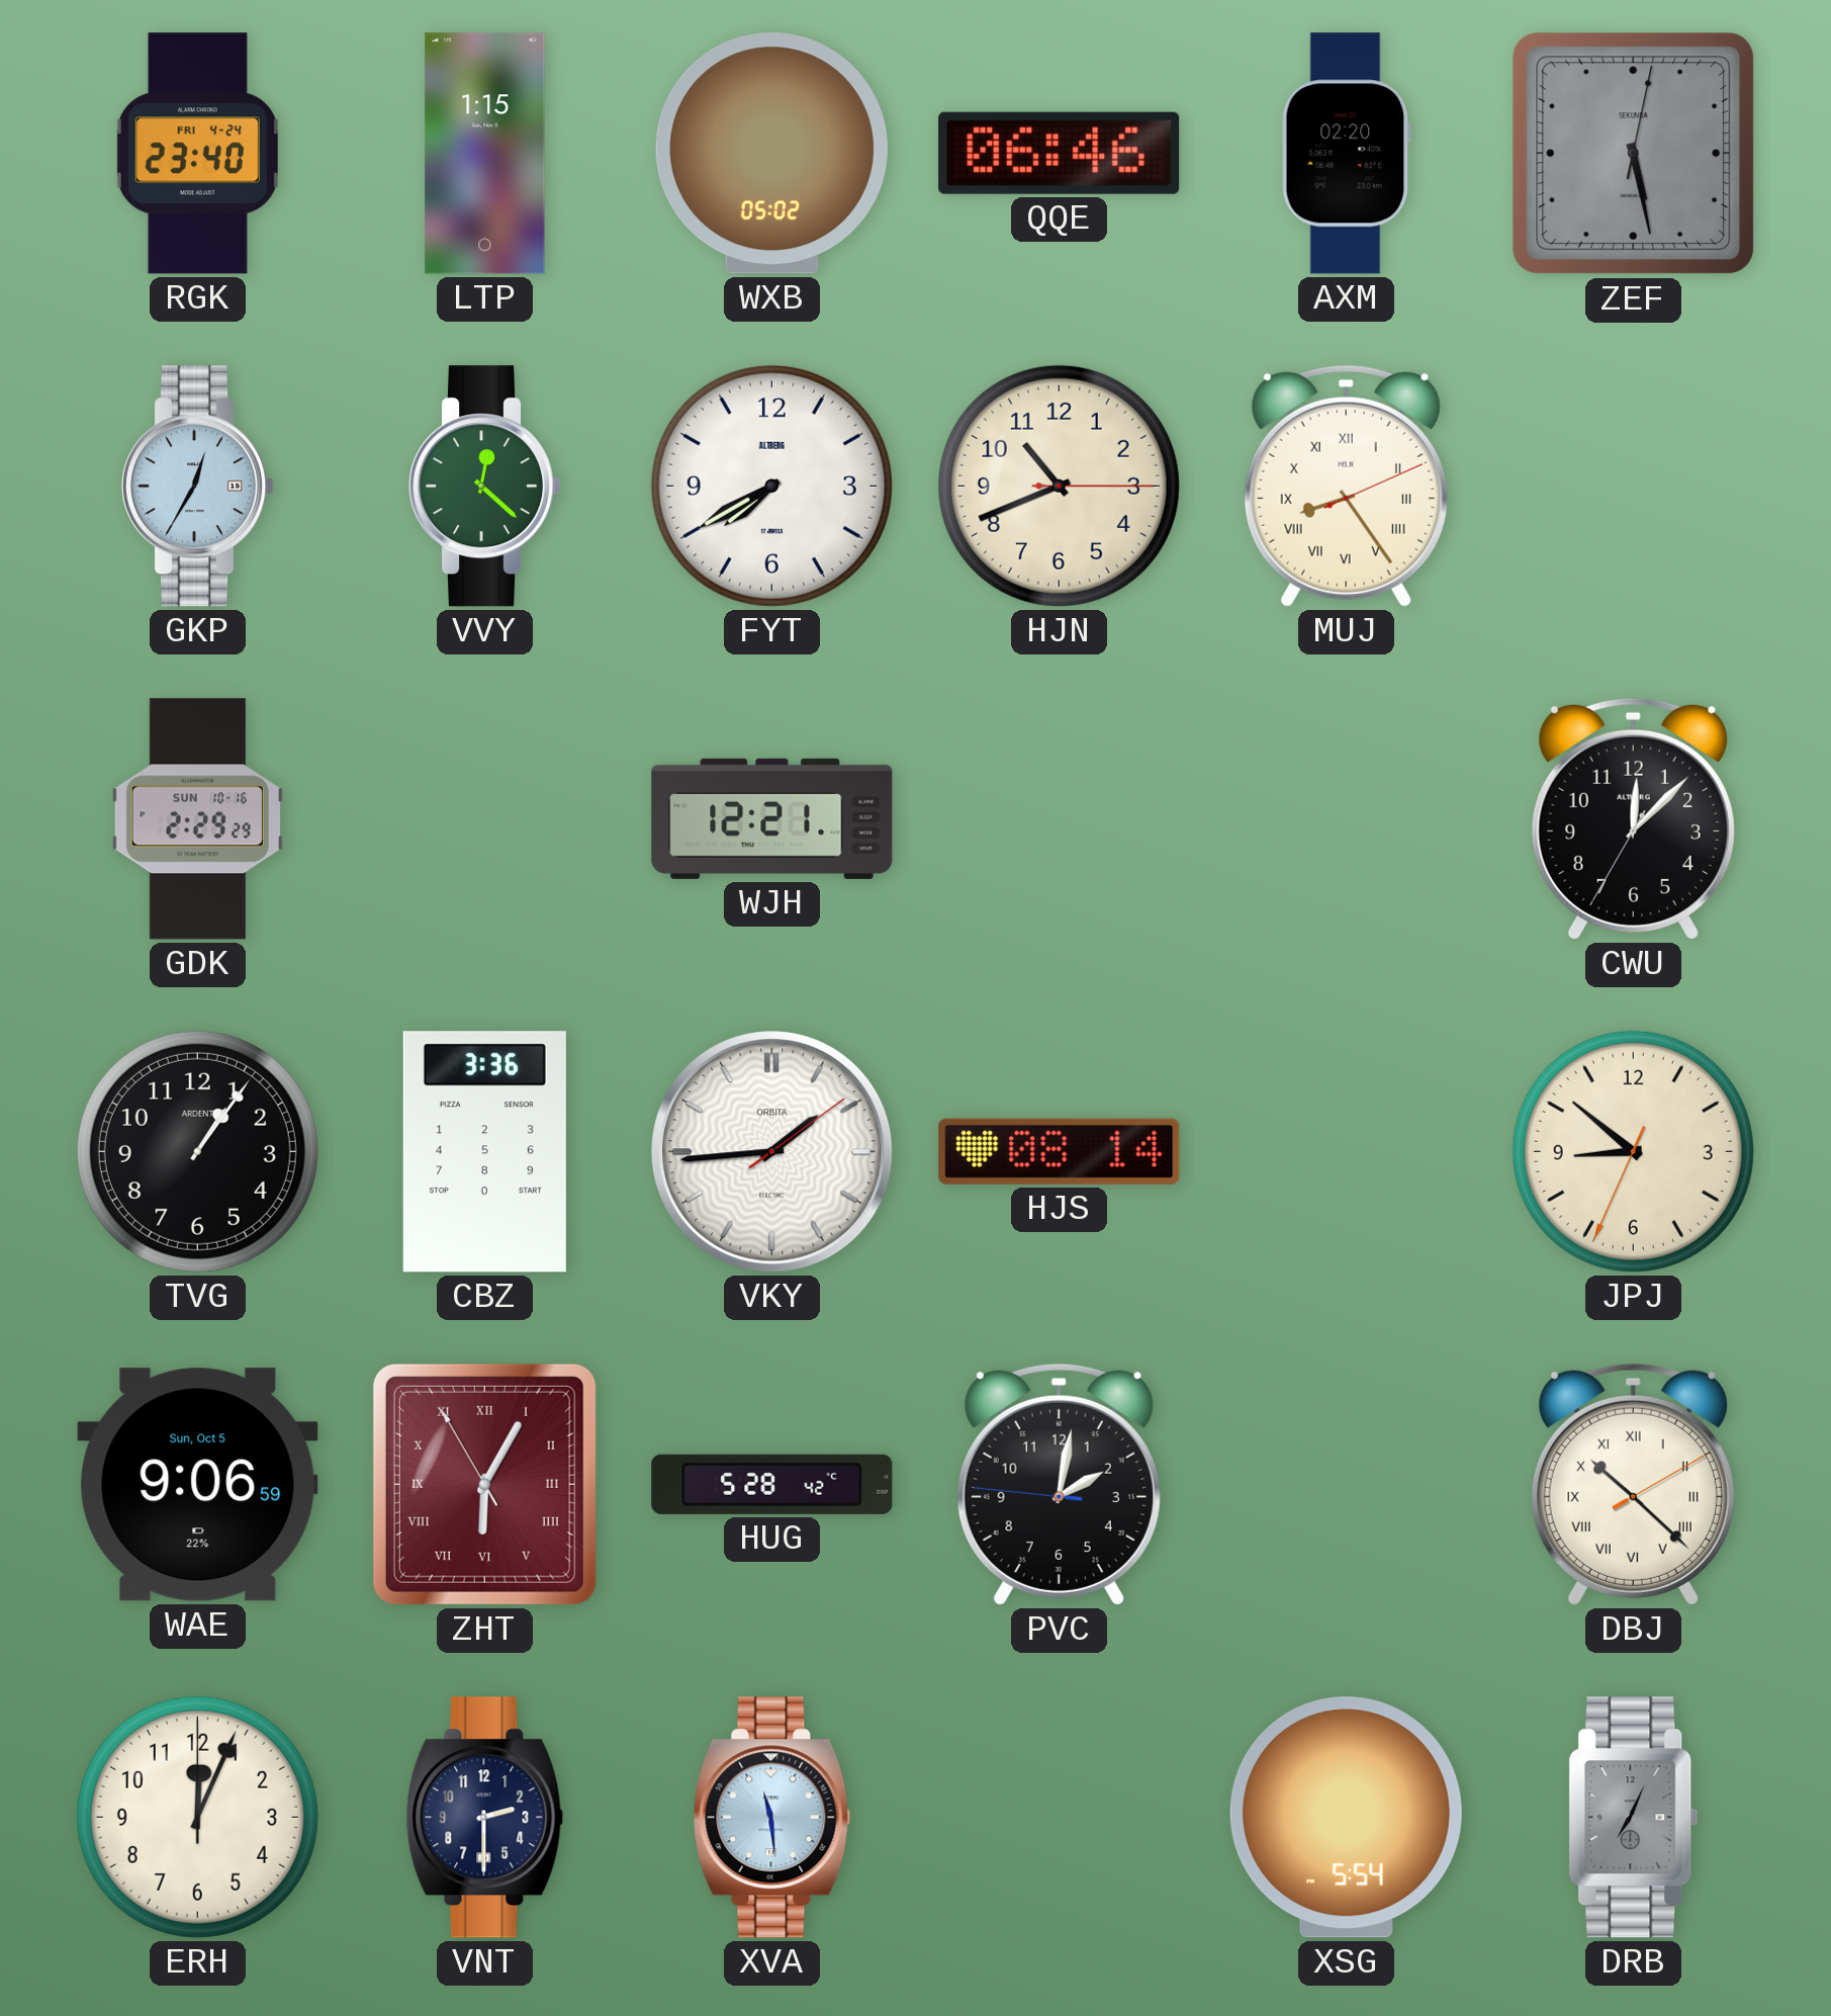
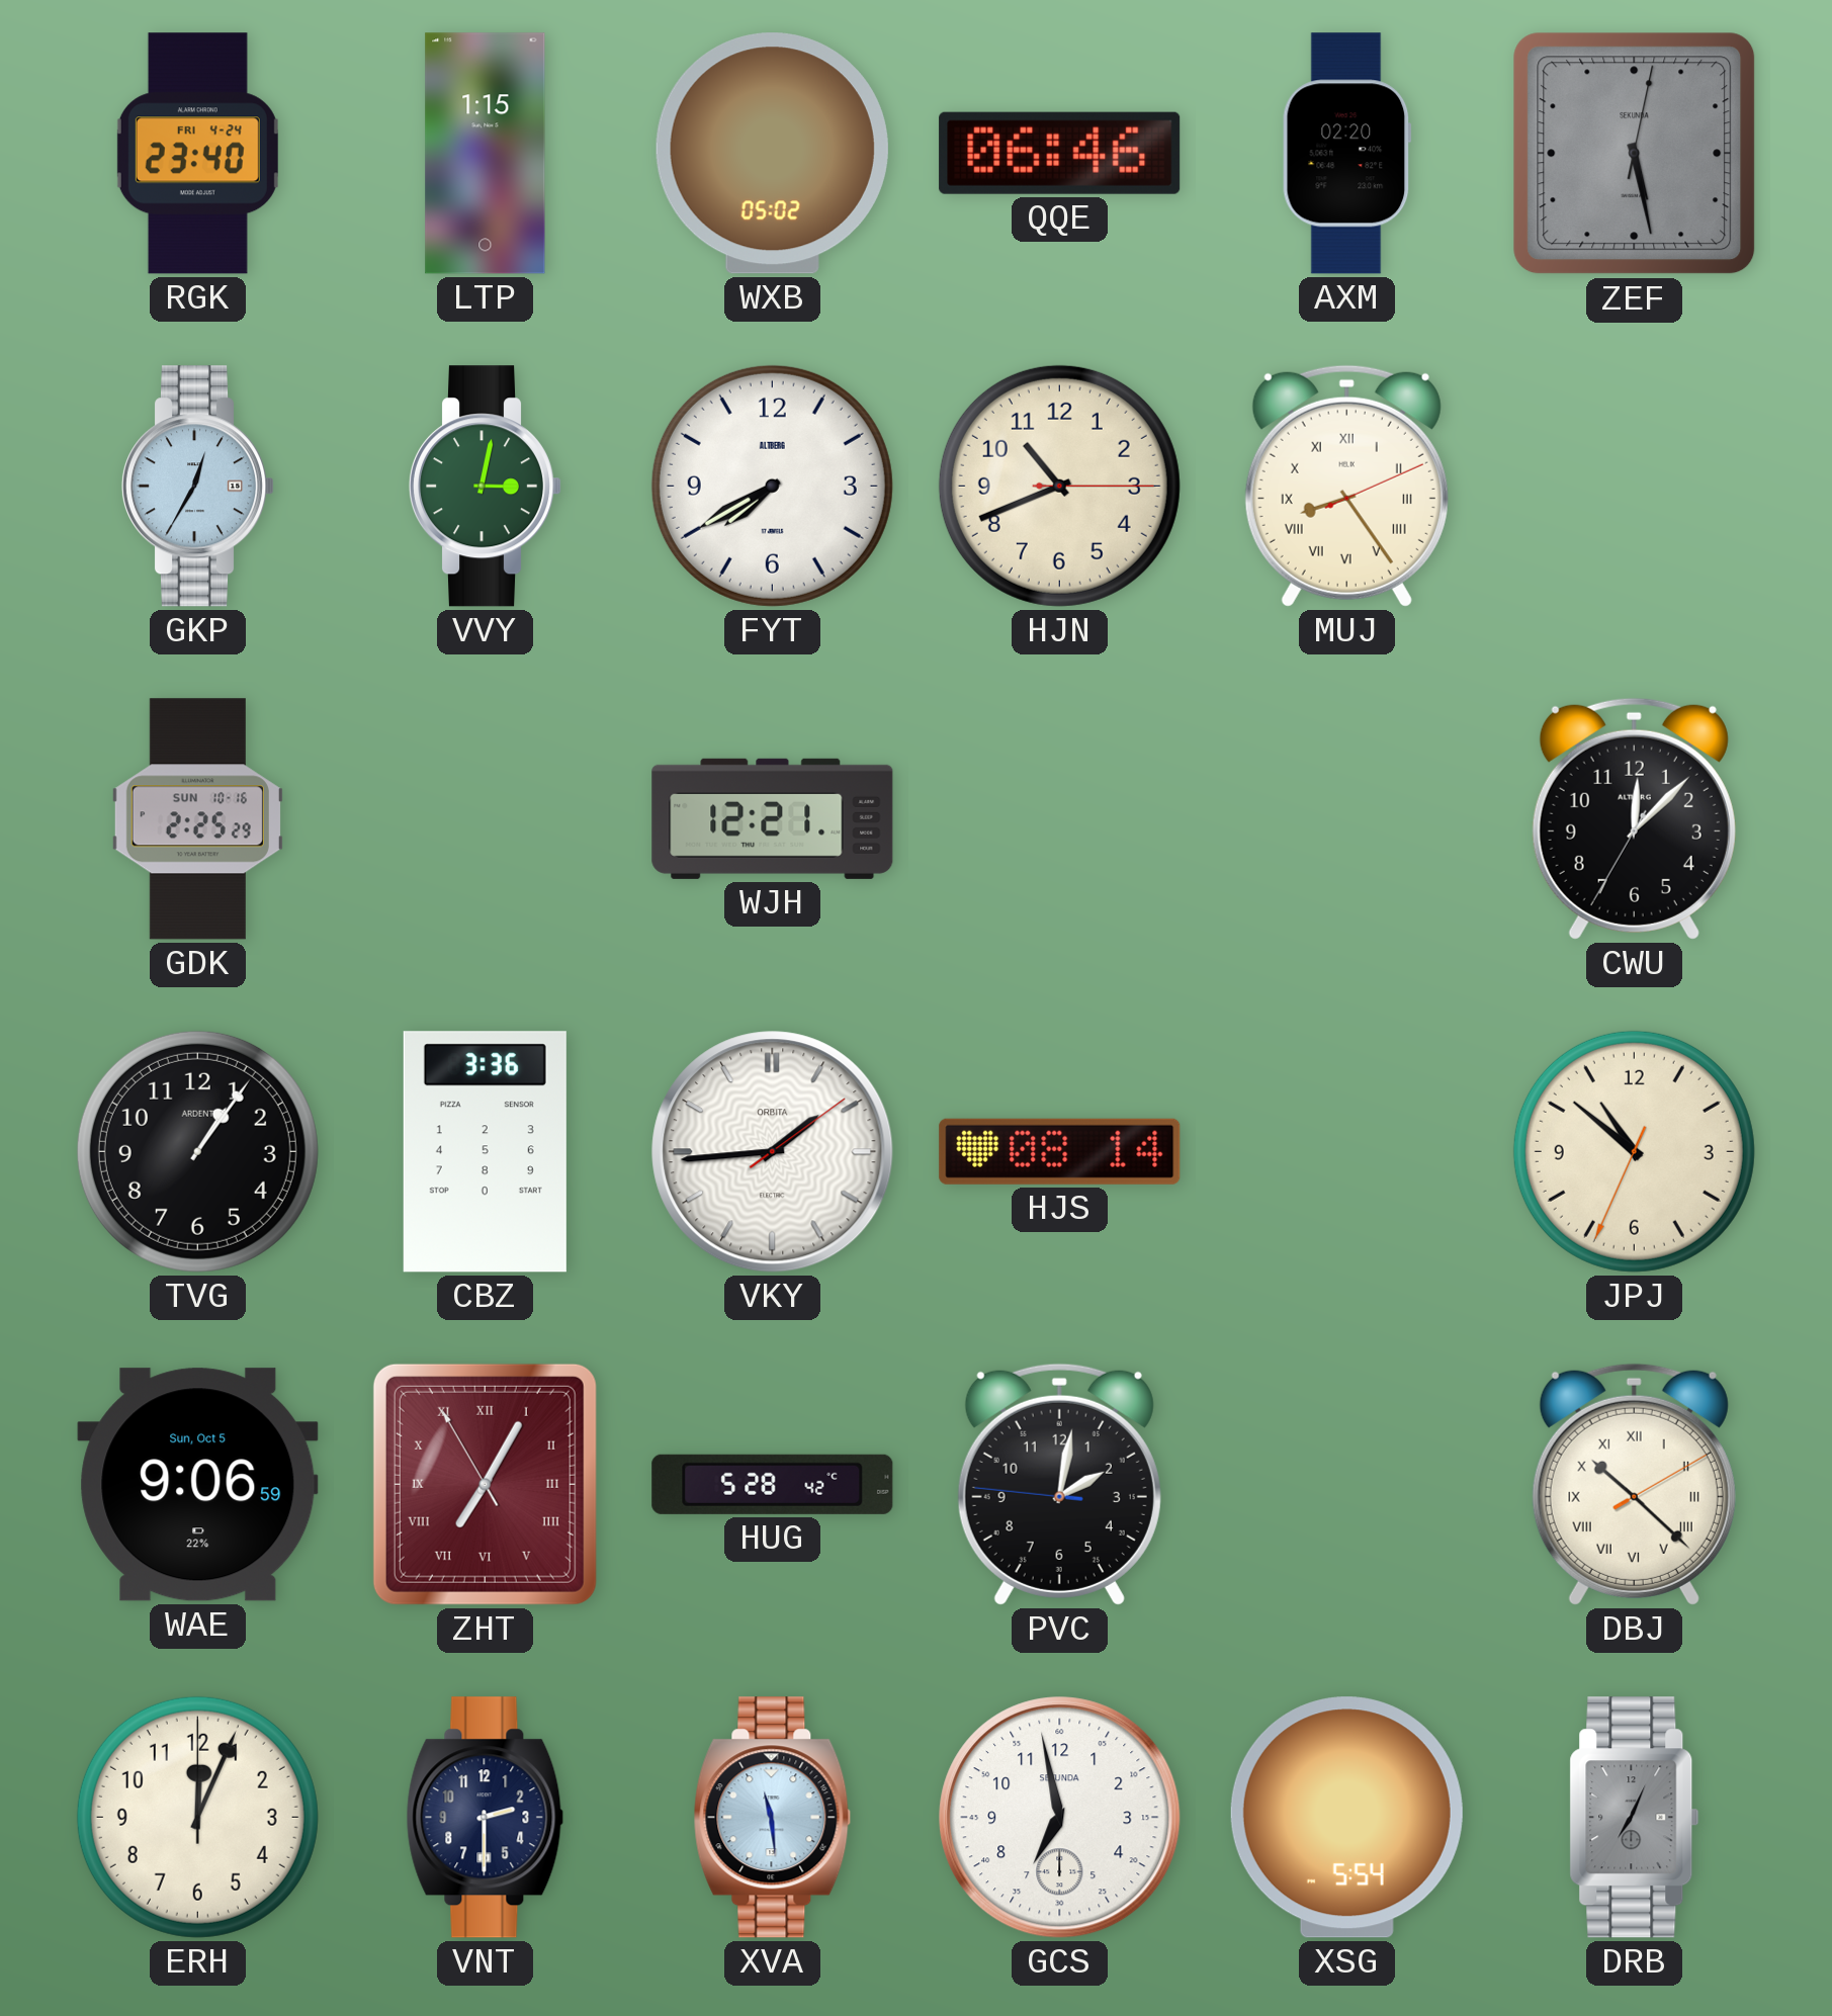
VVY: 12:22 -> 3:02 (486, 487)
GDK: 2:29 -> 2:25 (197, 819)
JPJ: 8:51 -> 10:51 (1634, 1151)
ZHT: 6:04 -> 7:04 (485, 1484)
GCS: none -> 6:58 (1060, 1818)
